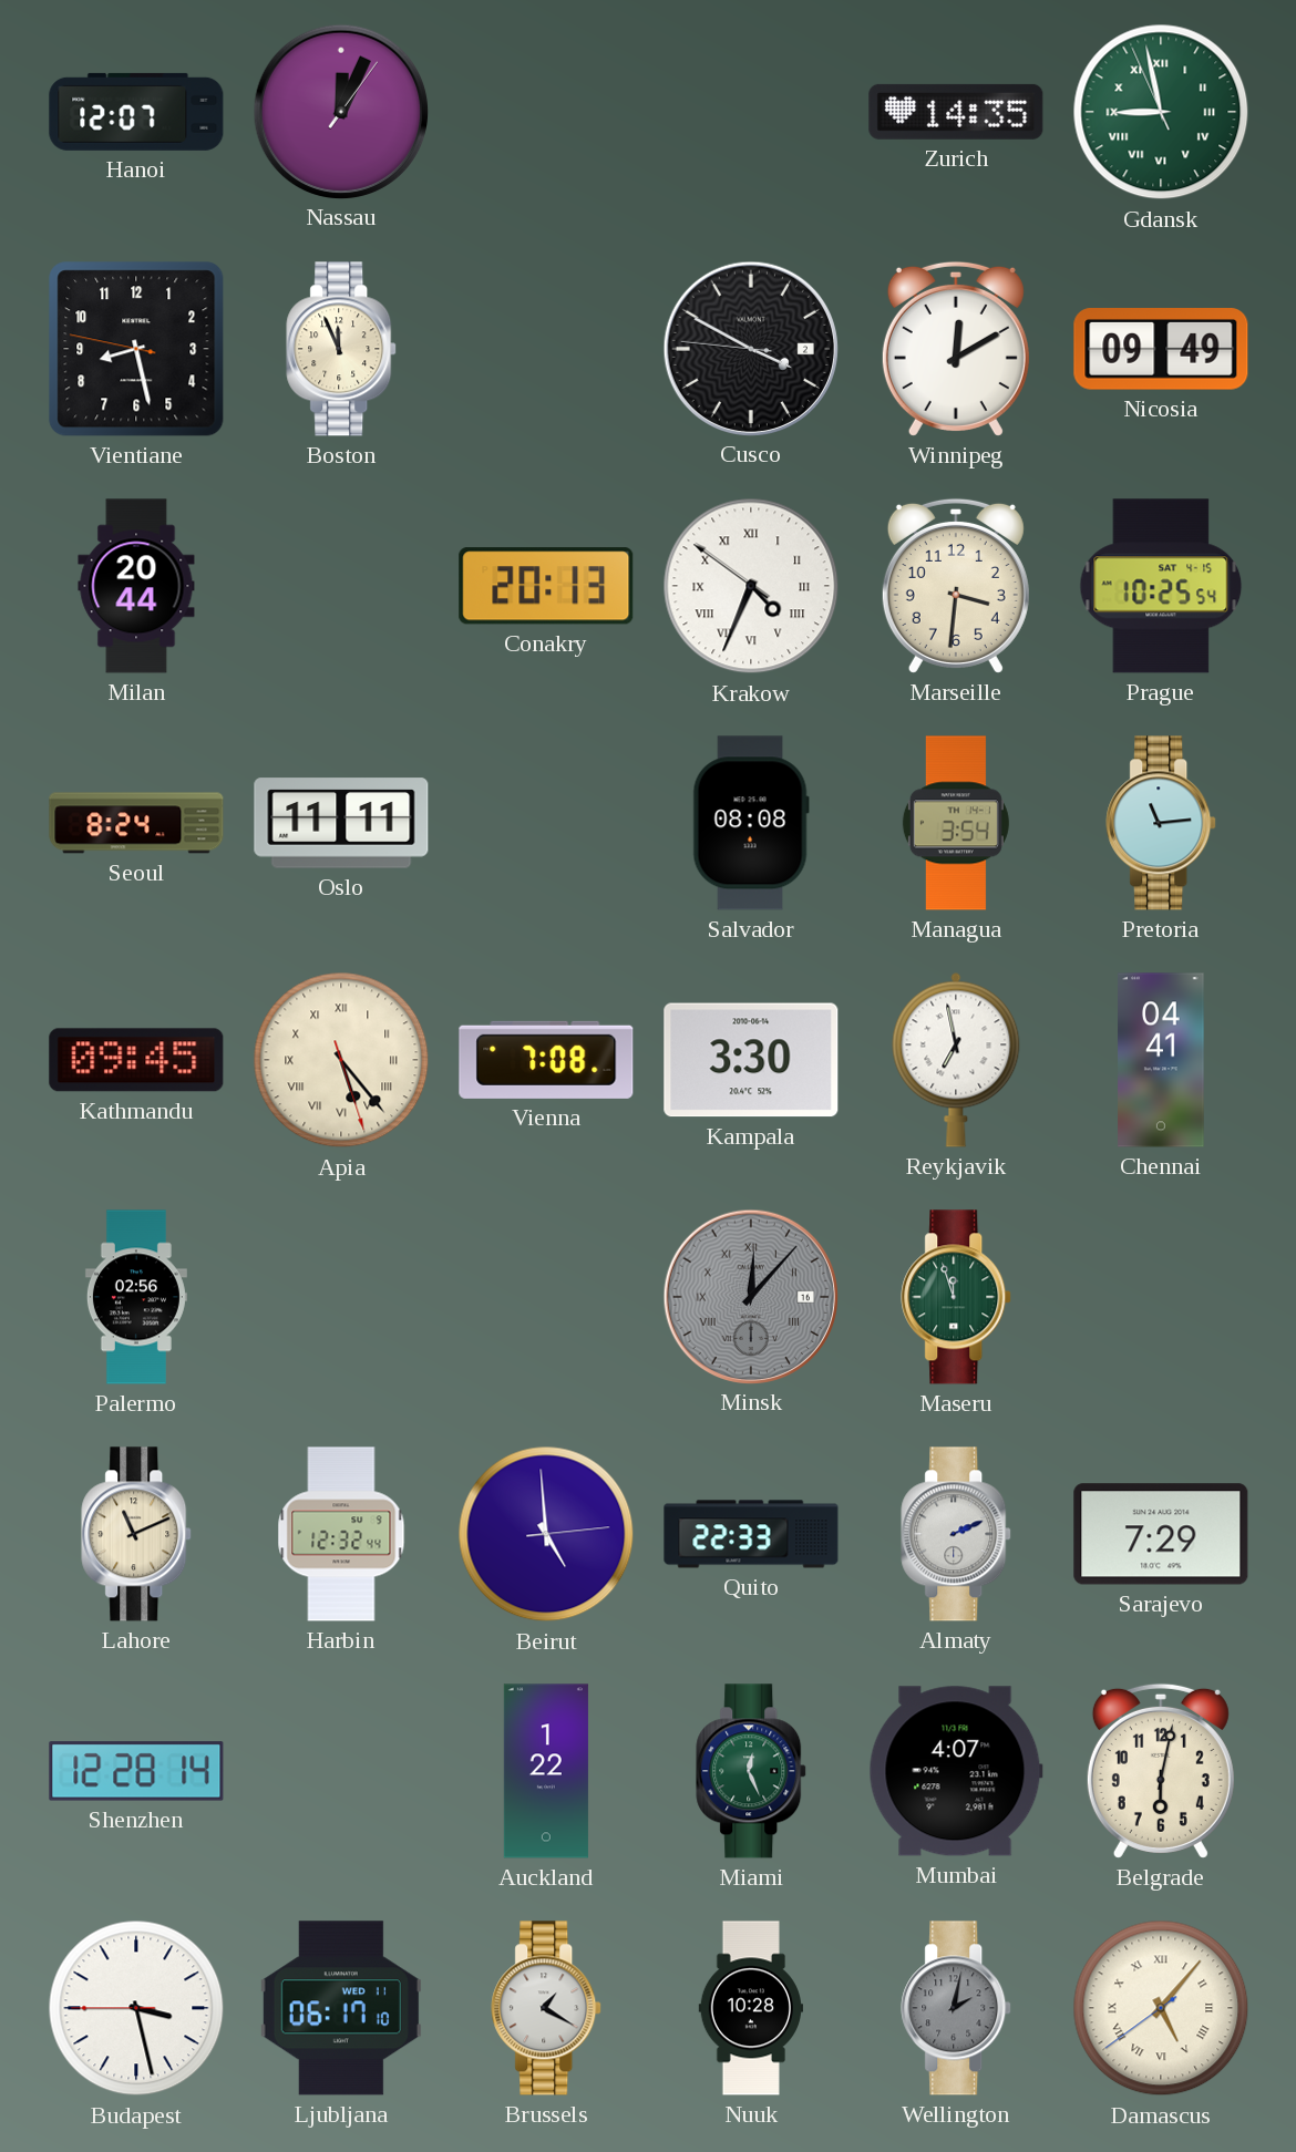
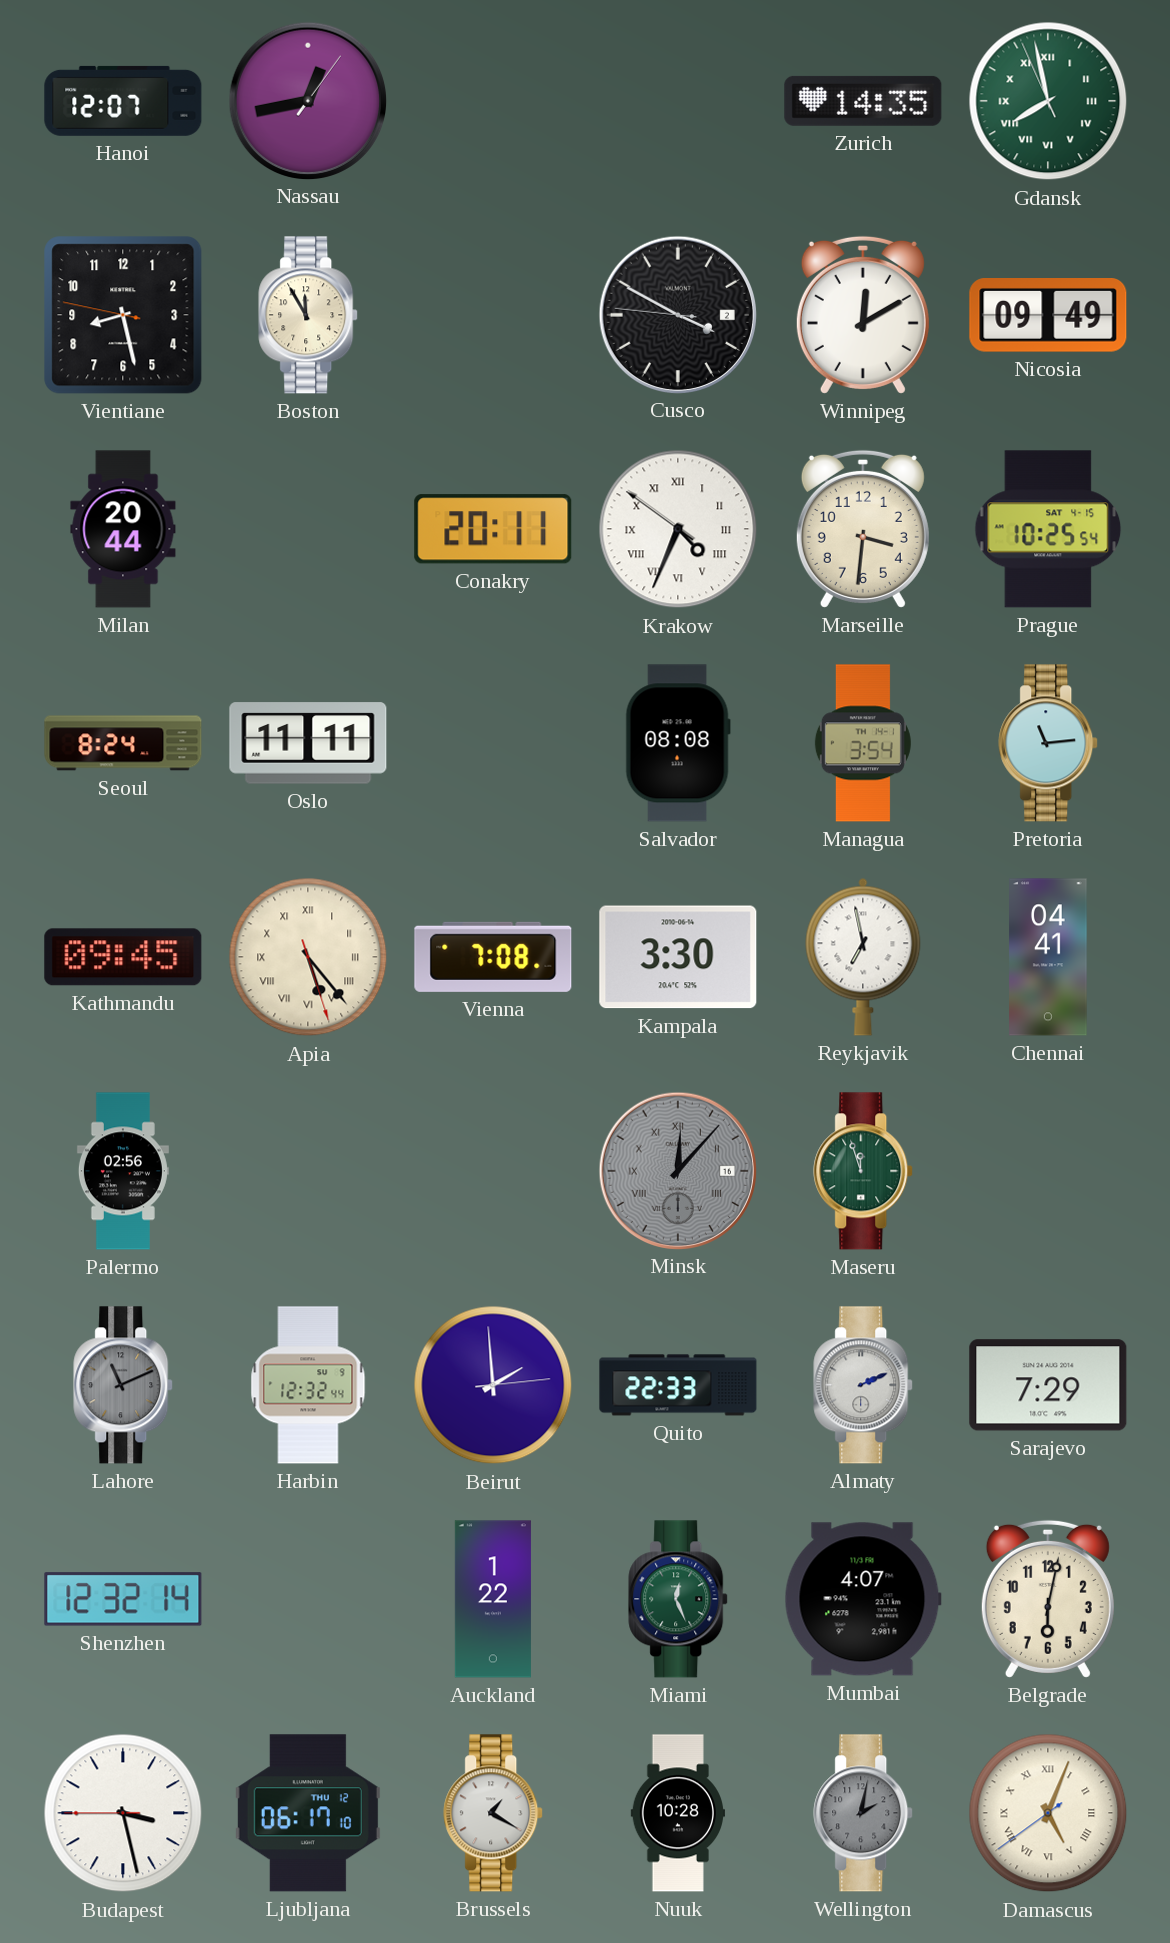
Nassau: 12:04 -> 12:43 (307, 100)
Gdansk: 8:57 -> 7:57 (1048, 101)
Boston: 11:56 -> 11:55 (309, 315)
Conakry: 20:13 -> 20:11 (493, 529)
Lahore dial: cream -> grey (124, 1385)
Beirut: 4:59 -> 1:59 (493, 1385)
Shenzhen: 12:28 -> 12:32 (123, 1599)
Ljubljana date: WED 11 -> THU 12 (308, 1813)
Damascus: 5:06 -> 5:03 (1048, 1813)
